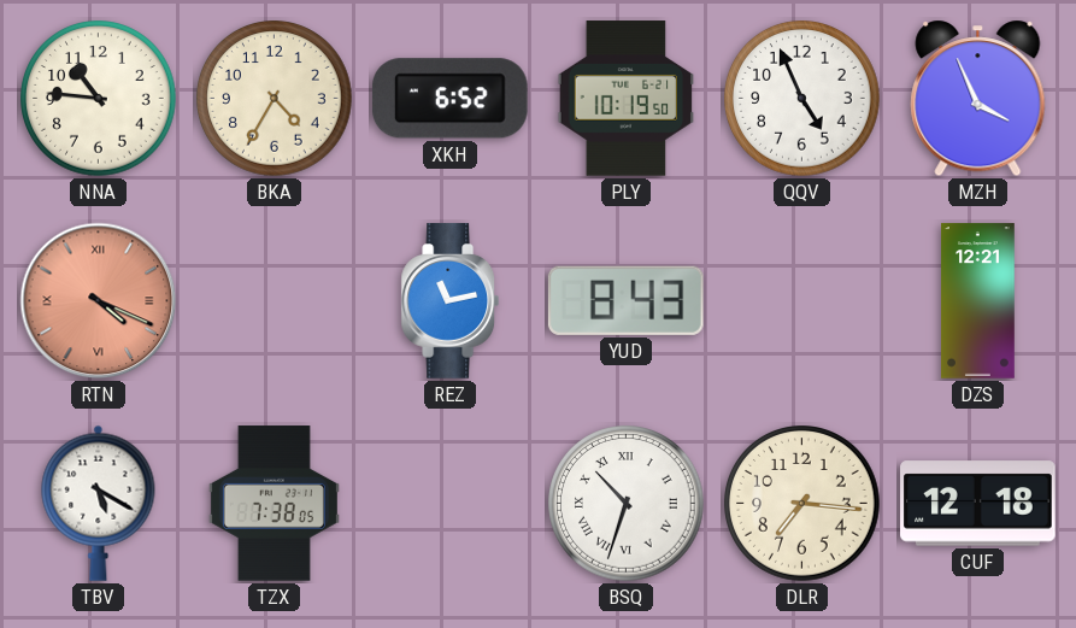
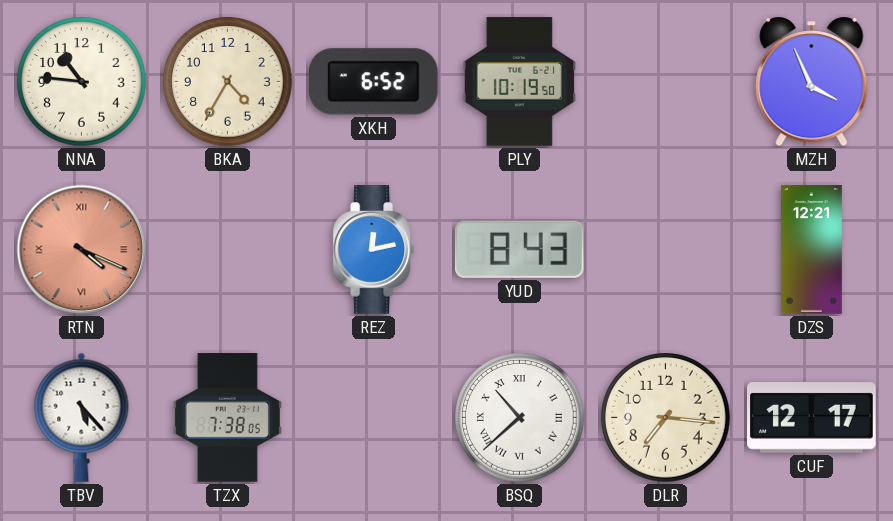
QQV: 4:56 -> none (802, 99)
REZ: 11:13 -> 12:13 (373, 250)
TBV: 5:20 -> 5:23 (82, 417)
BSQ: 10:33 -> 10:38 (520, 418)
CUF: 12:18 -> 12:17 (812, 418)
